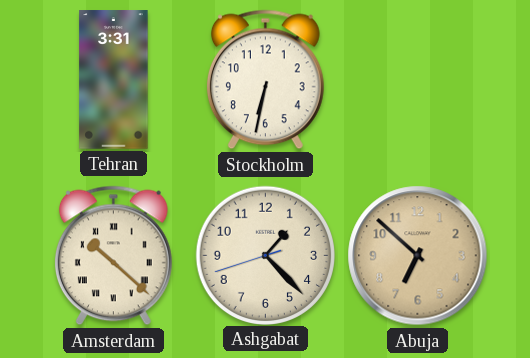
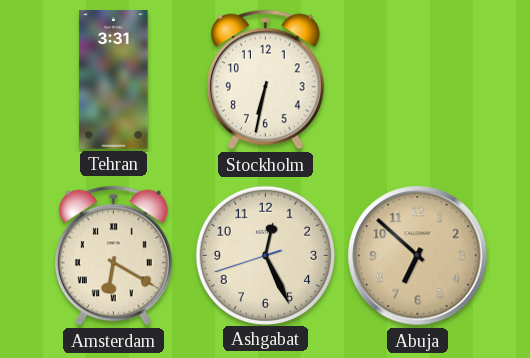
Amsterdam: 10:22 -> 6:20 (113, 256)
Ashgabat: 1:22 -> 12:25 (265, 255)
